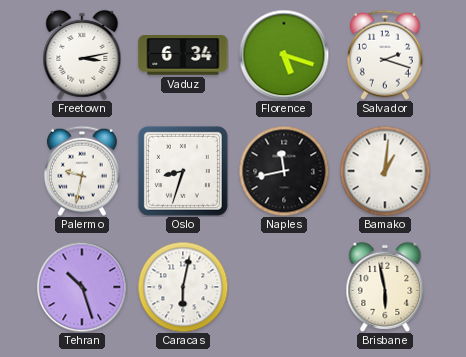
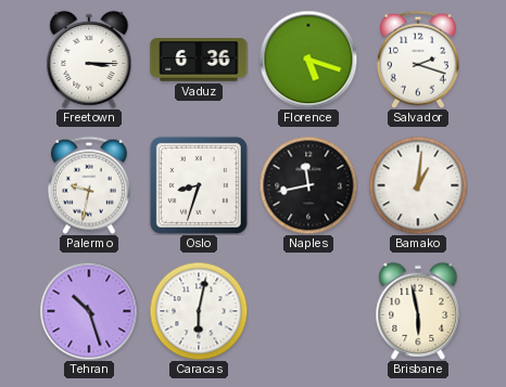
Freetown: 3:13 -> 3:15 (89, 60)
Vaduz: 6:34 -> 6:36 (199, 61)
